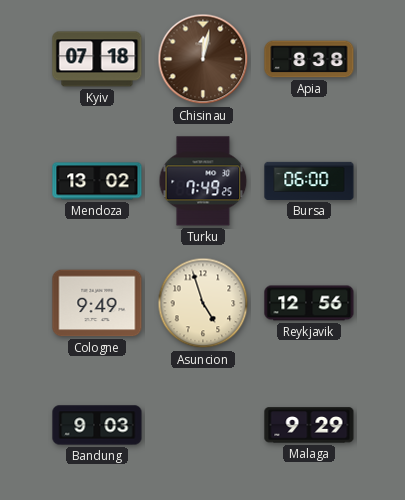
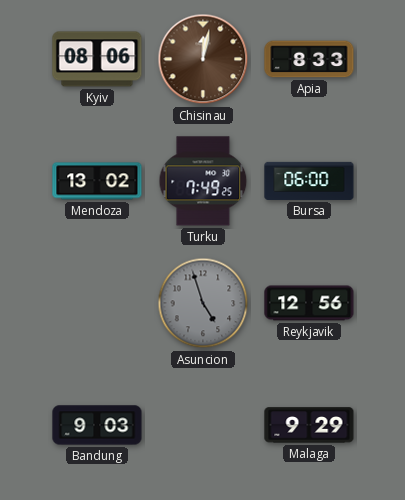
Kyiv: 07:18 -> 08:06 (97, 59)
Apia: 8:38 -> 8:33 (309, 59)
Cologne: 9:49 -> none (97, 303)
Asuncion dial: cream -> grey (203, 303)
